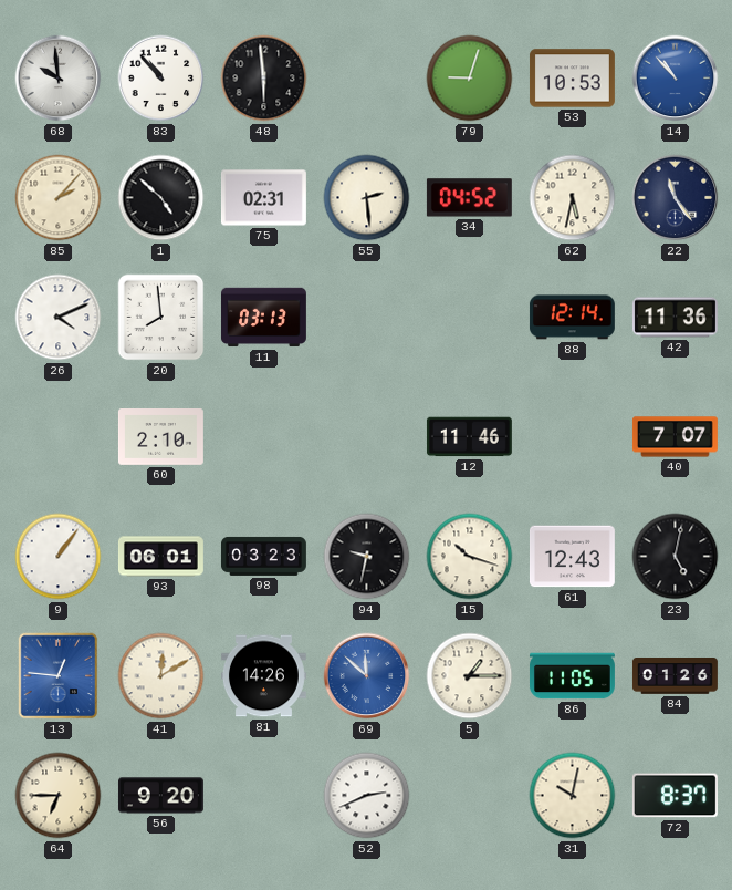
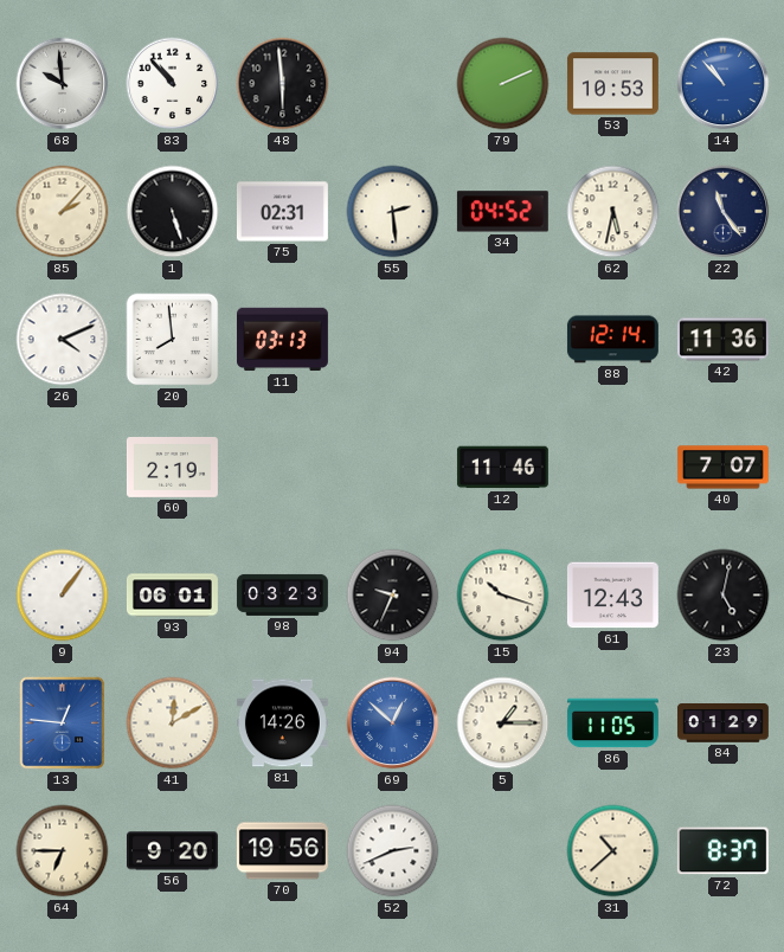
79: 9:03 -> 2:11 (503, 84)
1: 4:52 -> 5:27 (173, 212)
60: 2:10 -> 2:19 (172, 468)
94: 9:32 -> 9:34 (393, 596)
69: 11:52 -> 12:52 (393, 723)
84: 01:26 -> 01:29 (722, 723)
70: none -> 19:56 (282, 851)
31: 10:02 -> 10:38 (613, 851)
